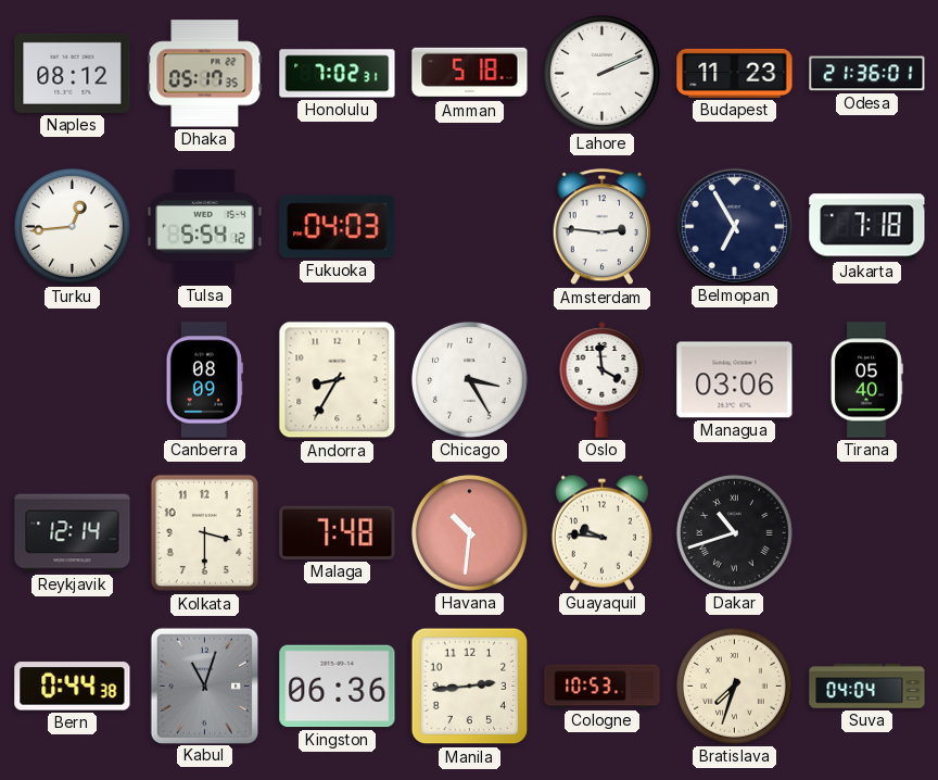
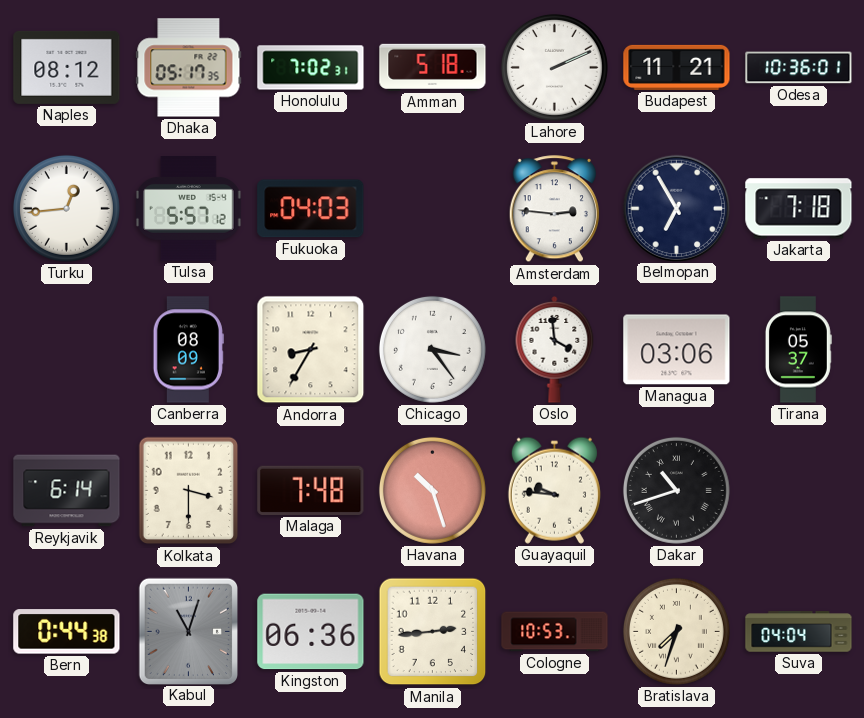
Budapest: 11:23 -> 11:21 (677, 67)
Odesa: 21:36 -> 10:36 (799, 68)
Tulsa: 5:54 -> 5:57 (189, 209)
Chicago: 3:25 -> 3:24 (432, 349)
Tirana: 05:40 -> 05:37 (798, 350)
Reykjavik: 12:14 -> 6:14 (67, 491)
Havana: 10:31 -> 10:27 (432, 490)
